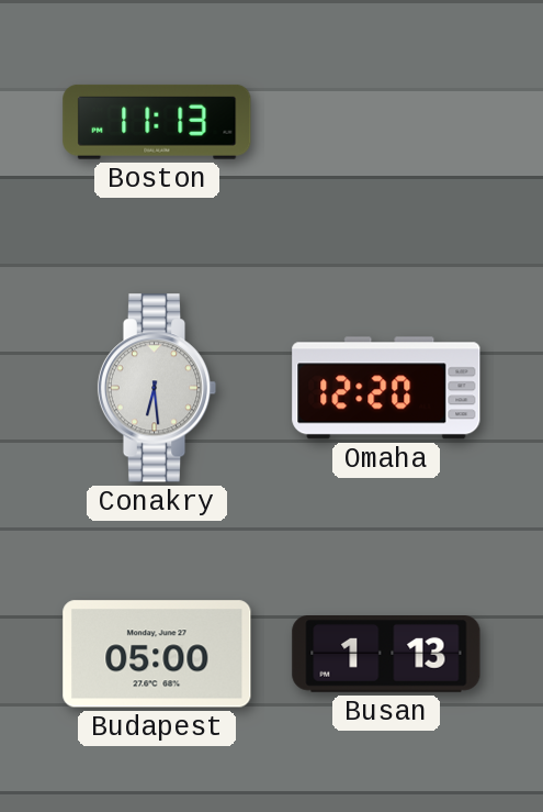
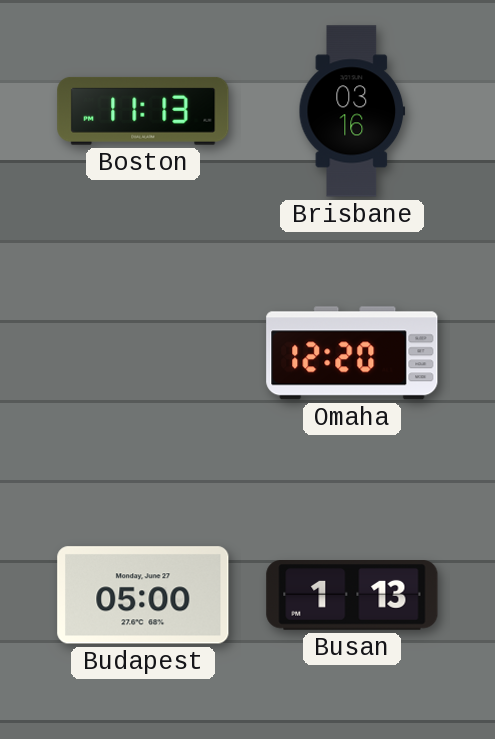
Brisbane: none -> 03:16 (352, 111)
Conakry: 6:29 -> none (157, 388)
